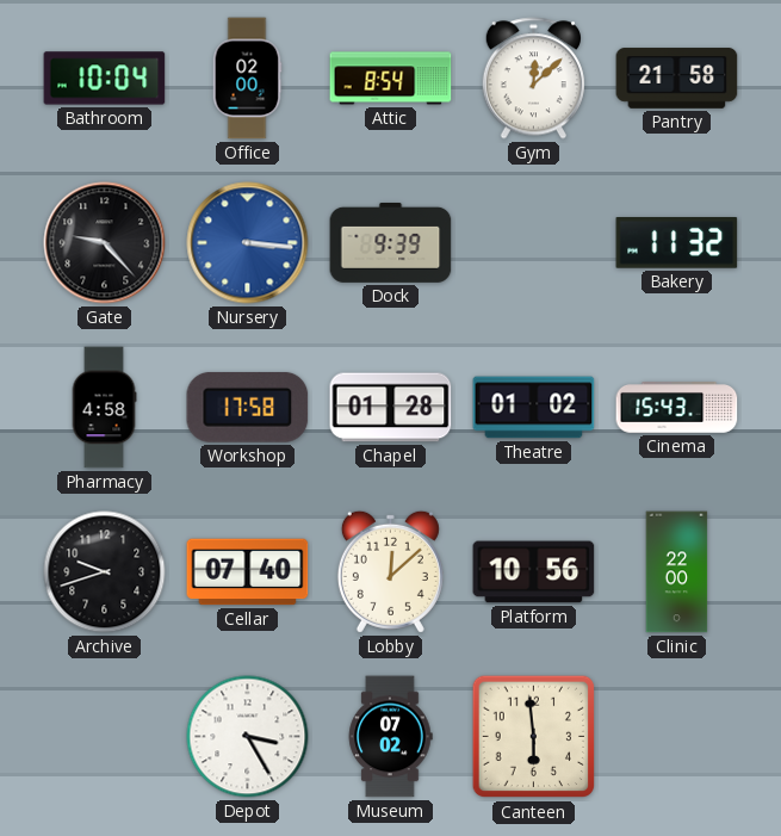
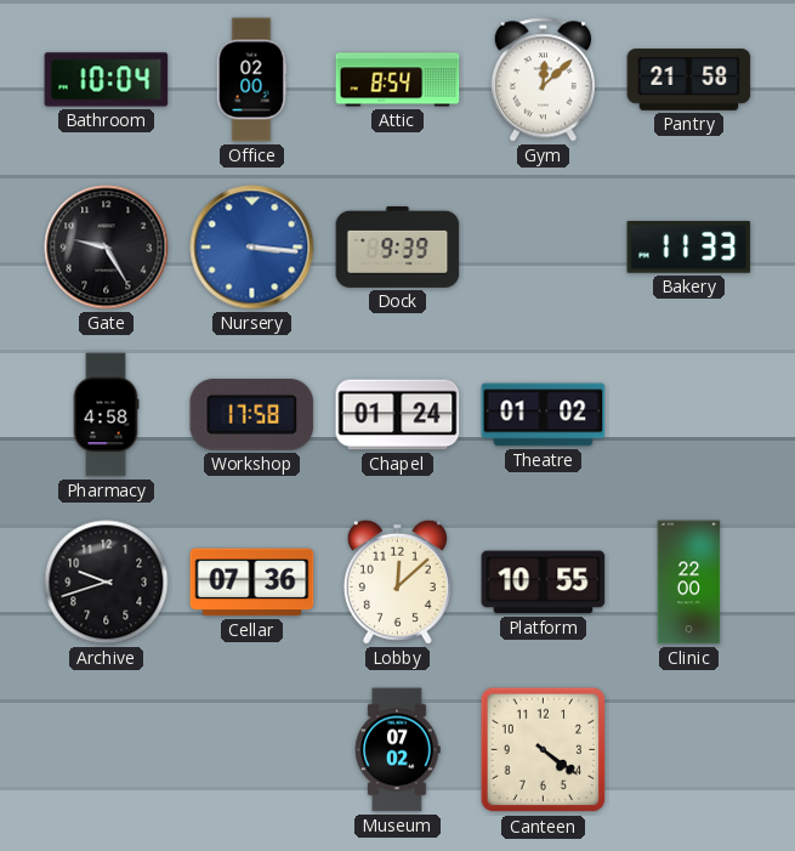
Gate: 9:23 -> 9:25 (107, 248)
Bakery: 11:32 -> 11:33 (689, 248)
Chapel: 01:28 -> 01:24 (398, 415)
Cinema: 15:43 -> none (677, 408)
Cellar: 07:40 -> 07:36 (252, 583)
Platform: 10:56 -> 10:55 (544, 583)
Depot: 3:25 -> none (248, 737)
Canteen: 5:59 -> 4:21 (544, 750)
